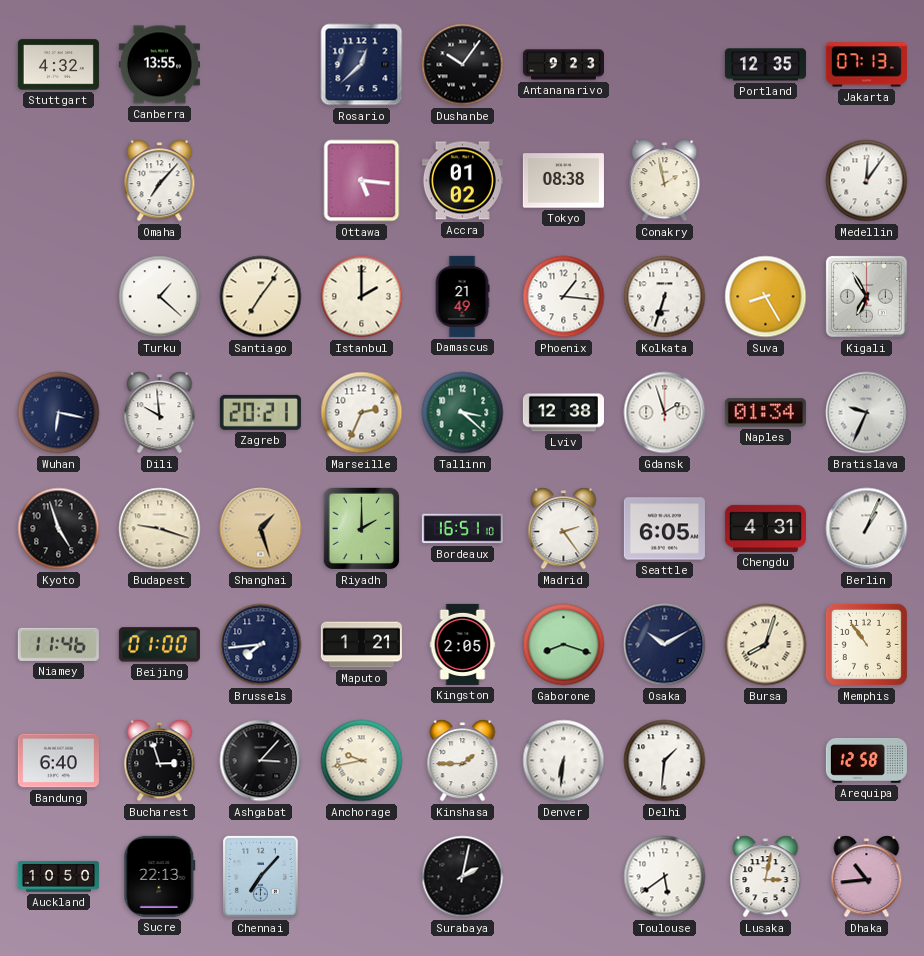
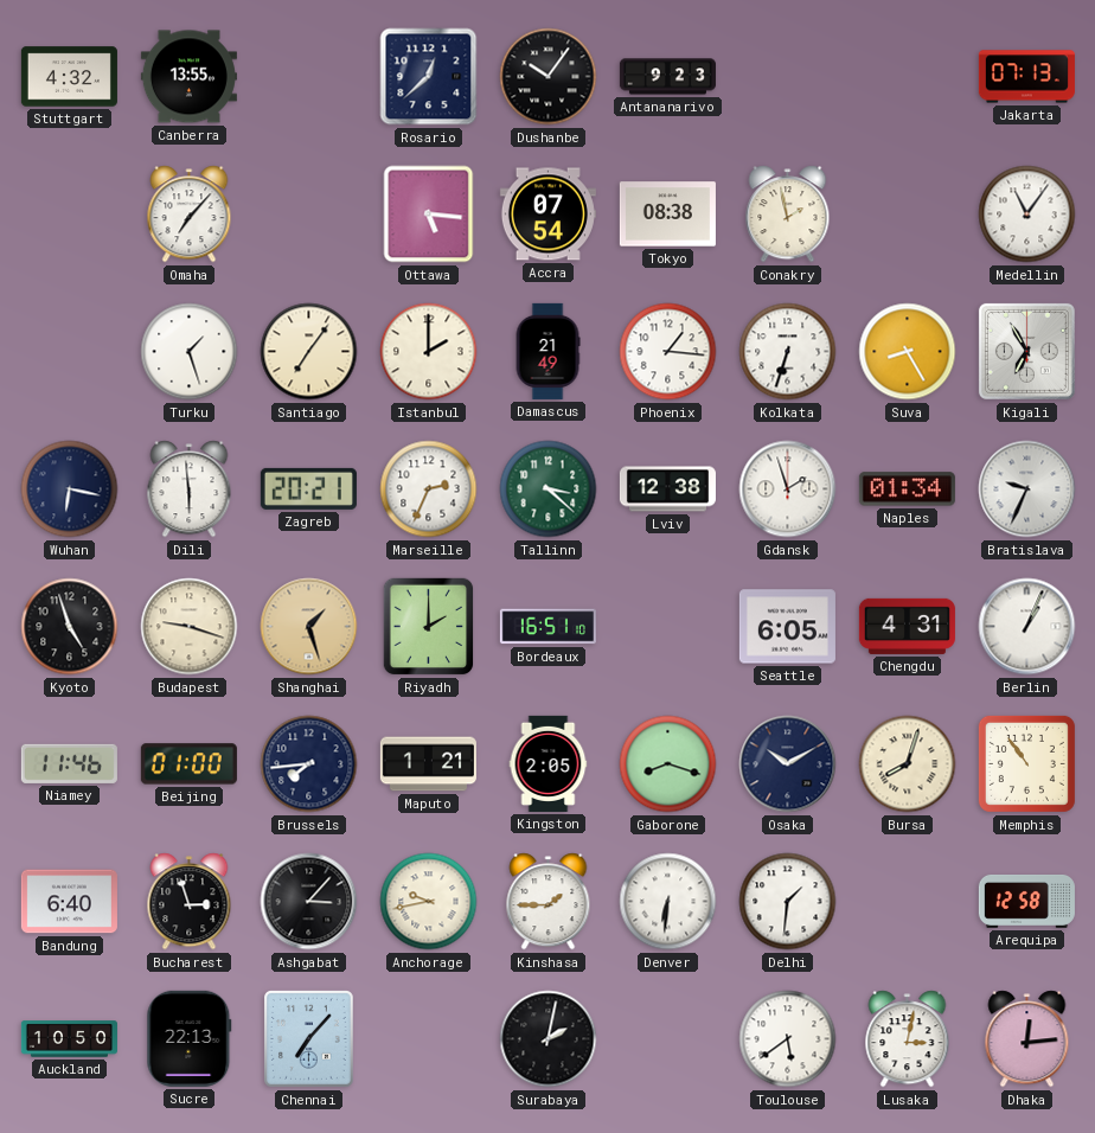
Portland: 12:35 -> none (765, 65)
Accra: 01:02 -> 07:54 (547, 215)
Medellin: 12:06 -> 11:06 (1027, 215)
Turku: 1:22 -> 1:27 (190, 352)
Dili: 9:59 -> 5:59 (190, 489)
Madrid: 2:24 -> none (564, 529)
Dhaka: 10:44 -> 12:14 (1027, 1039)
